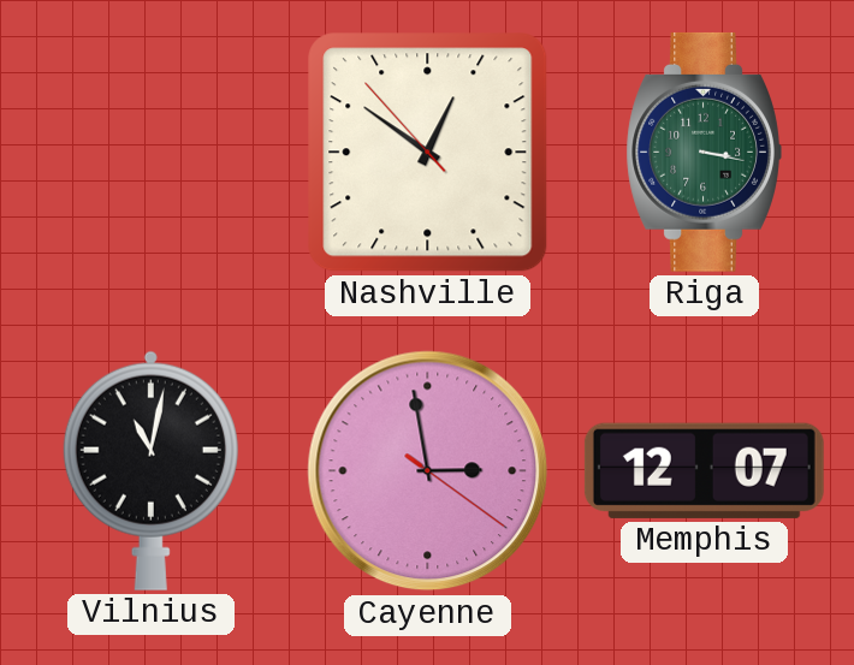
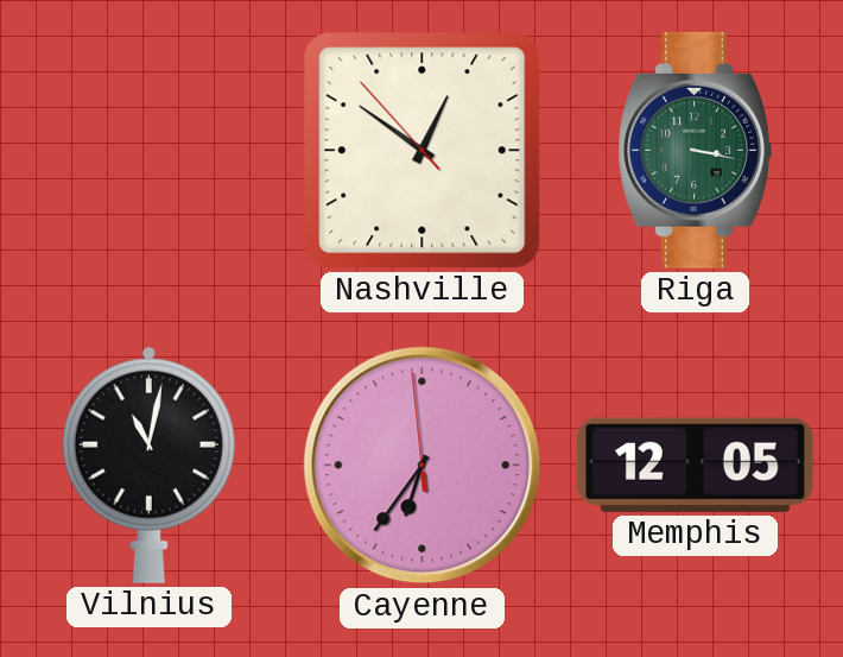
Cayenne: 2:58 -> 6:35 (423, 466)
Memphis: 12:07 -> 12:05 (695, 465)
